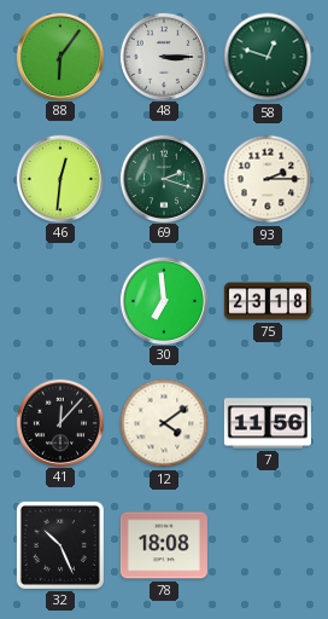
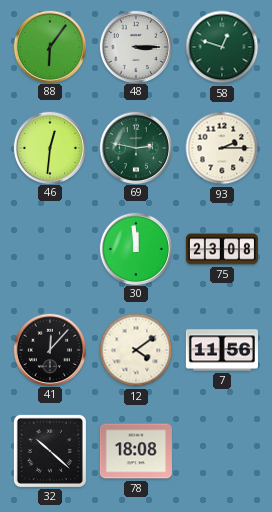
69: 2:18 -> 2:47 (135, 147)
30: 6:59 -> 11:59 (135, 248)
75: 23:18 -> 23:08 (222, 249)
32: 10:26 -> 10:22 (50, 451)
